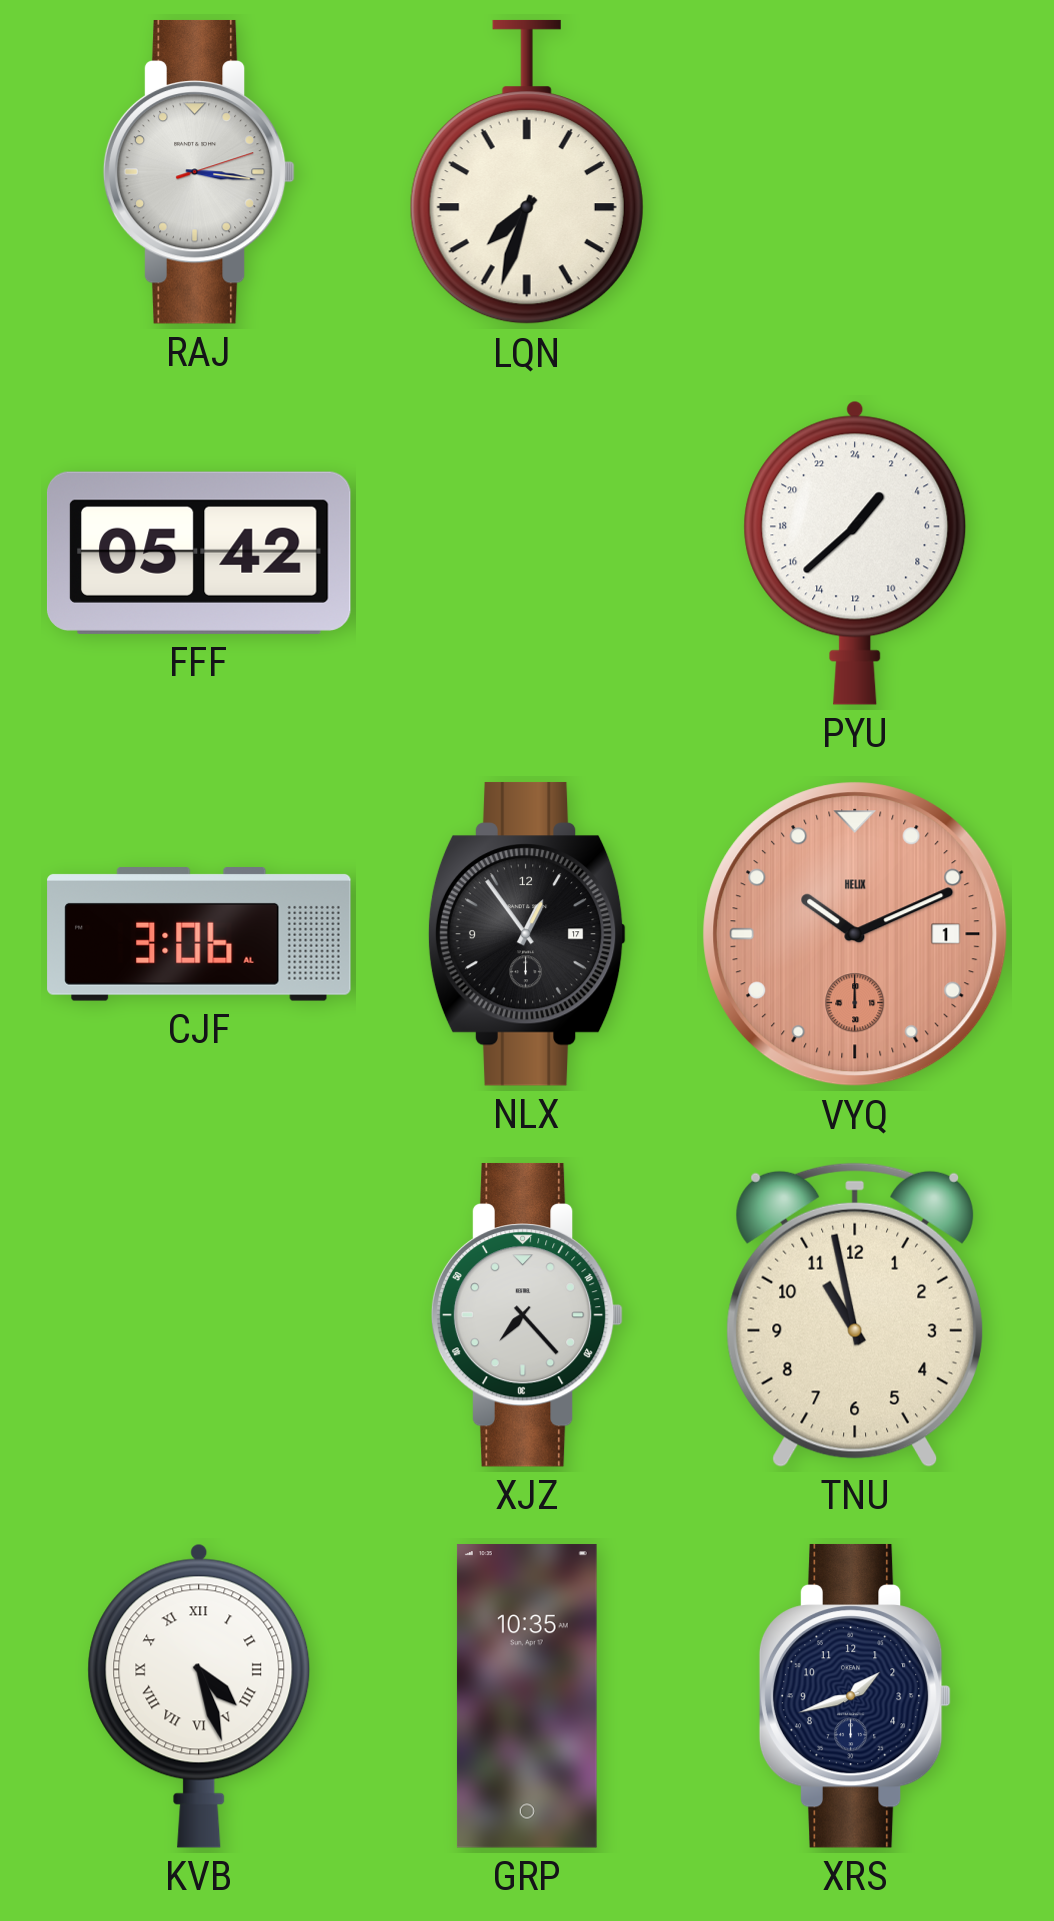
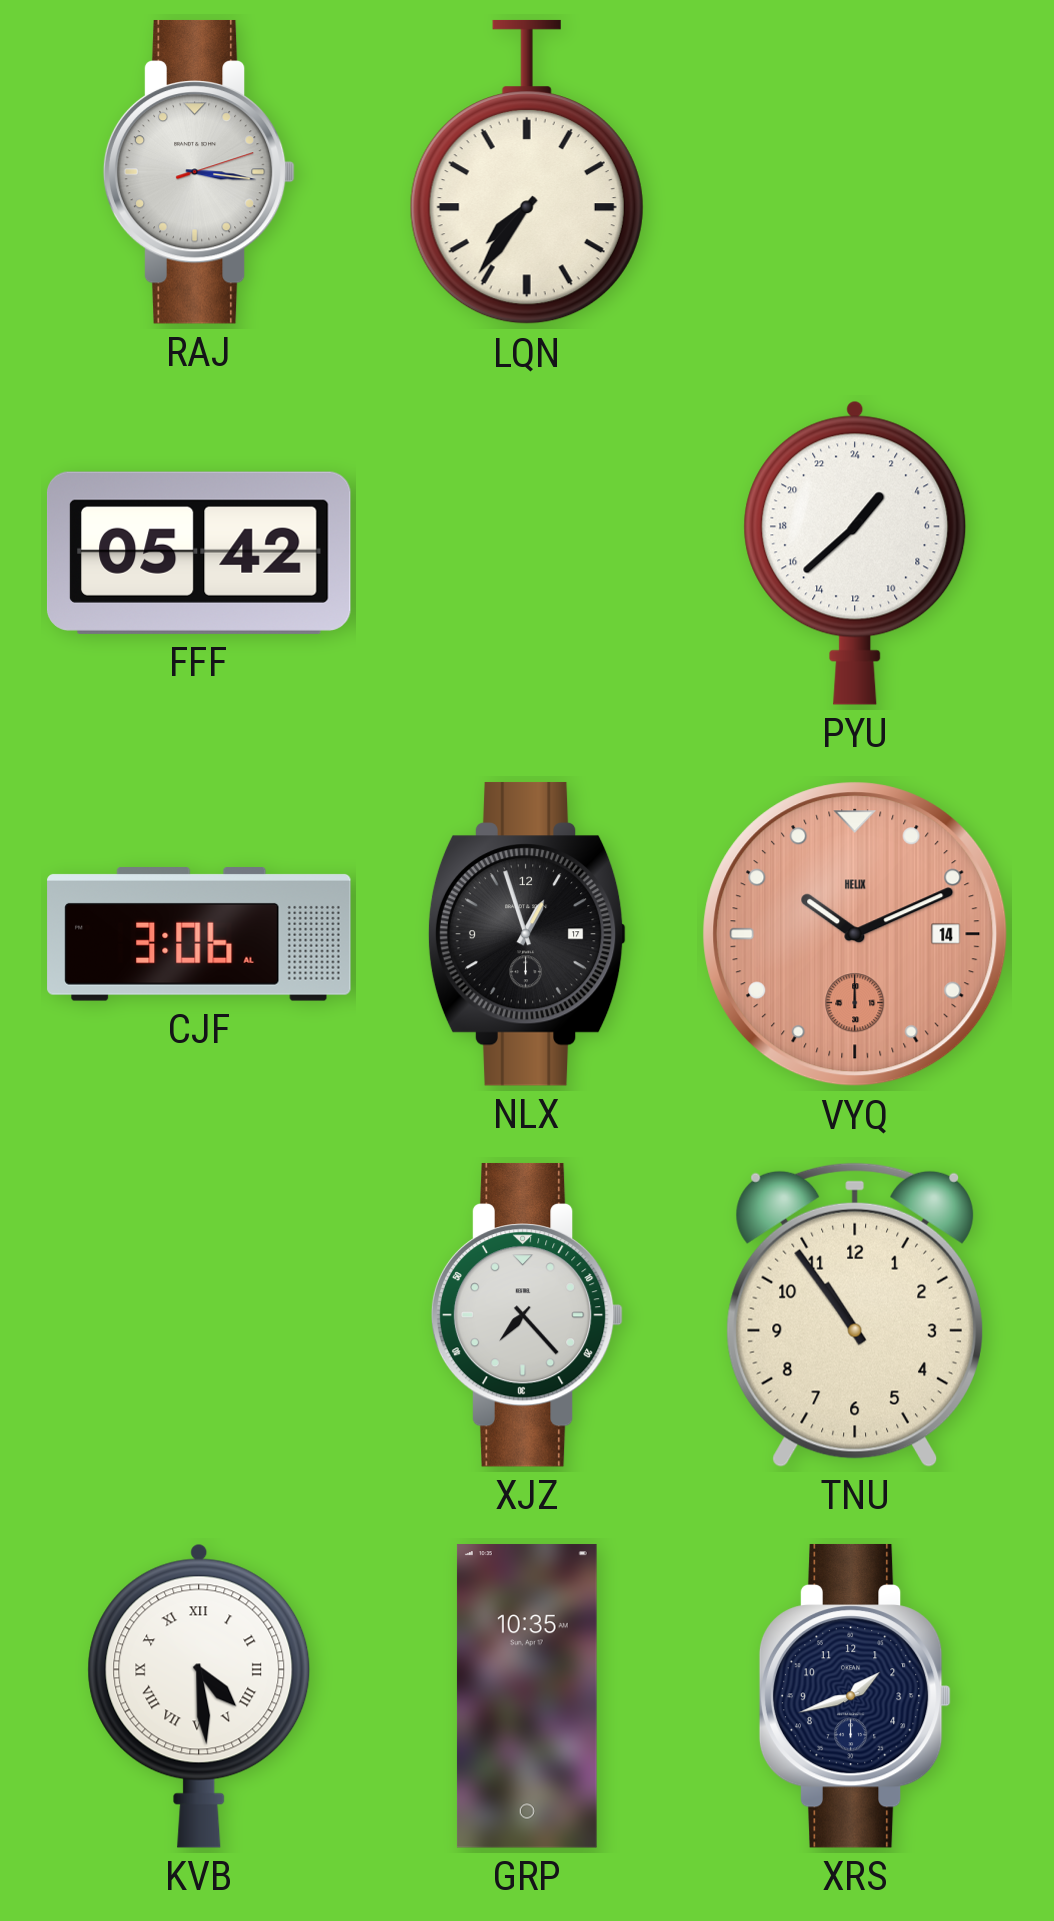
LQN: 7:33 -> 7:36 (527, 172)
NLX: 12:54 -> 12:57 (527, 934)
VYQ date: 1 -> 14 (855, 934)
TNU: 10:58 -> 10:54 (855, 1315)
KVB: 4:27 -> 4:29 (199, 1696)
